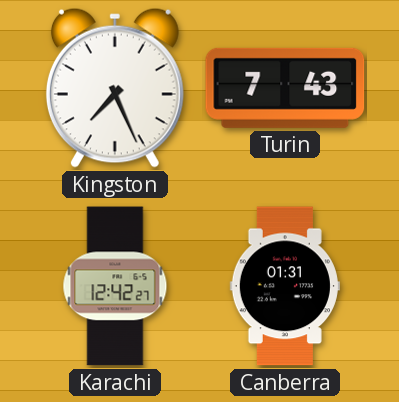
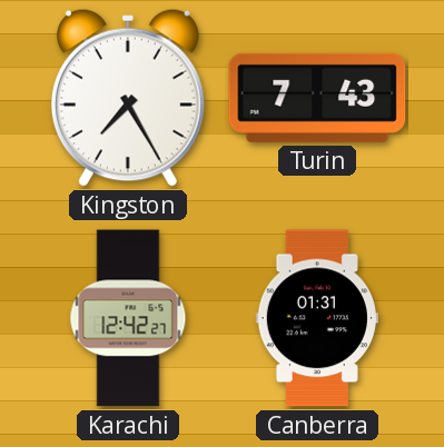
Kingston: 7:26 -> 7:25 (128, 98)
